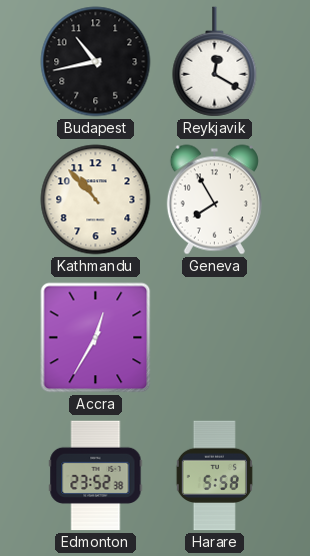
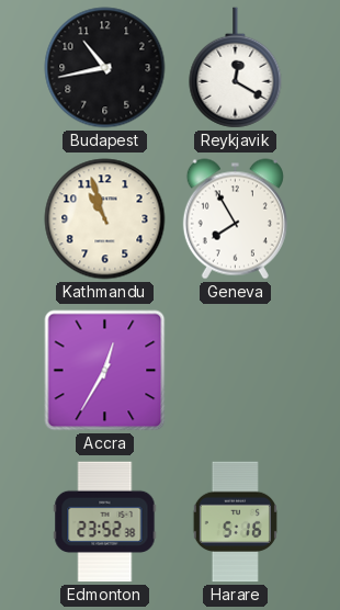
Kathmandu: 10:53 -> 10:57 (105, 219)
Harare: 5:58 -> 5:16 (235, 522)
